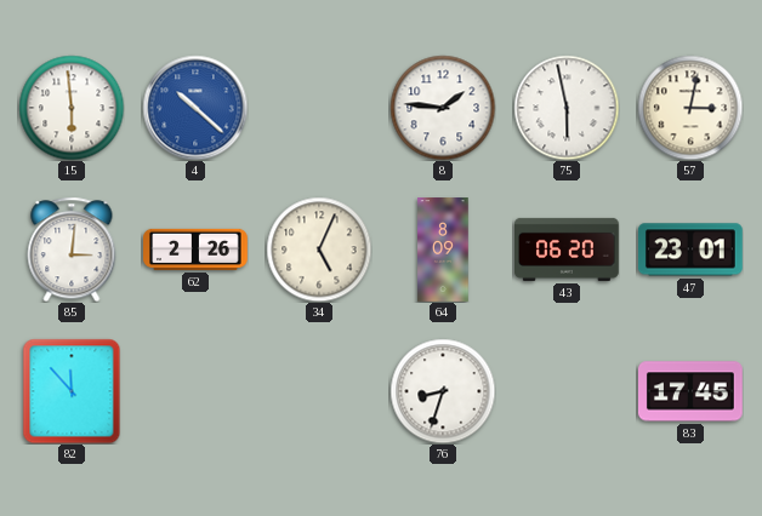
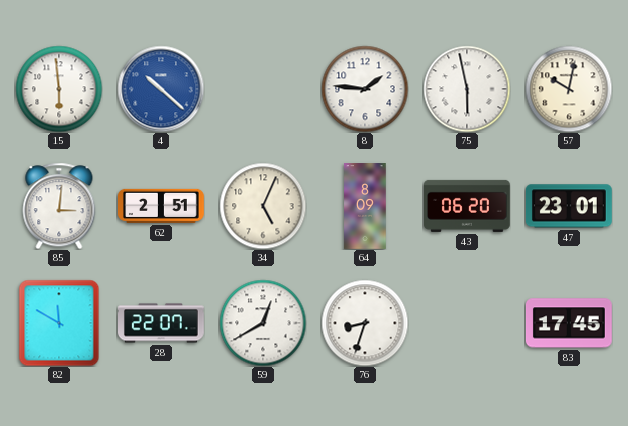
57: 3:02 -> 10:02 (569, 89)
62: 2:26 -> 2:51 (162, 206)
82: 11:53 -> 11:50 (59, 323)
28: none -> 22:07 (162, 323)
59: none -> 12:40 (263, 323)
